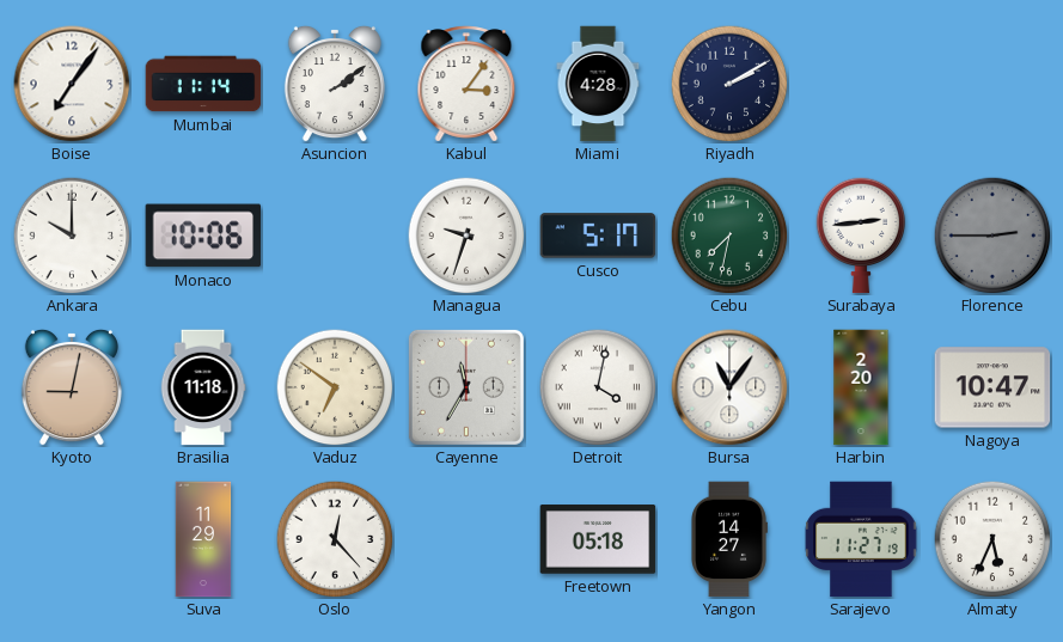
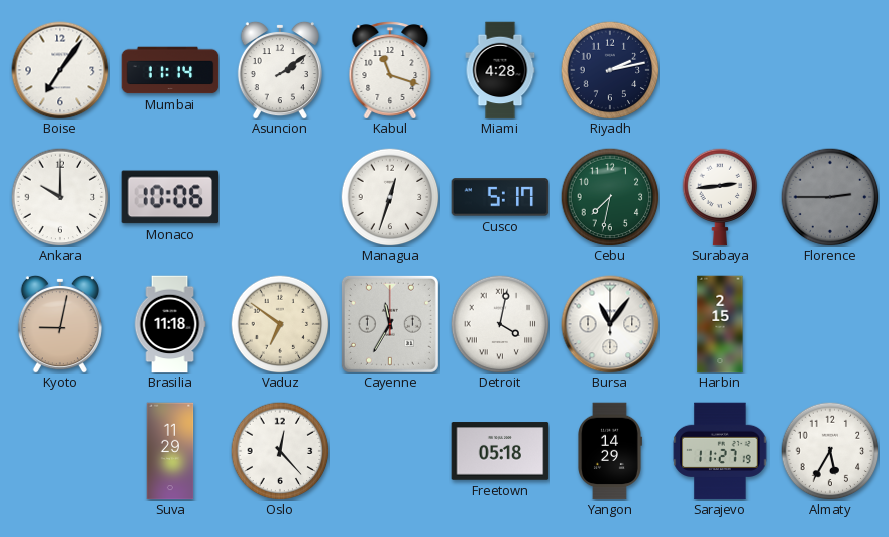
Kabul: 3:06 -> 11:18 (390, 70)
Riyadh: 2:10 -> 2:13 (610, 70)
Managua: 9:33 -> 12:33 (390, 197)
Harbin: 2:20 -> 2:15 (720, 324)
Nagoya: 10:47 -> none (992, 387)
Yangon: 14:27 -> 14:29 (610, 451)
Almaty: 5:34 -> 5:35 (830, 451)
